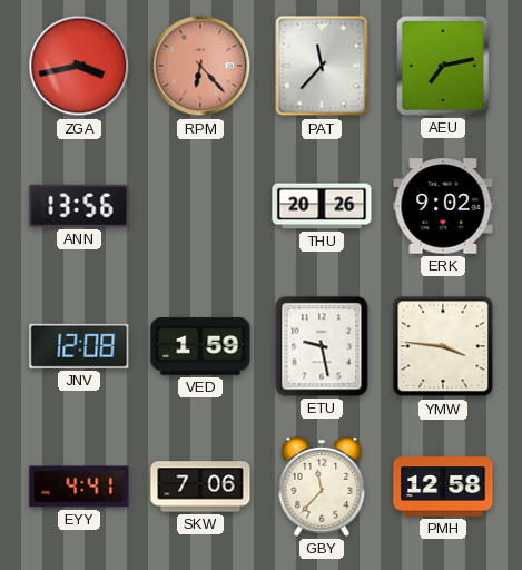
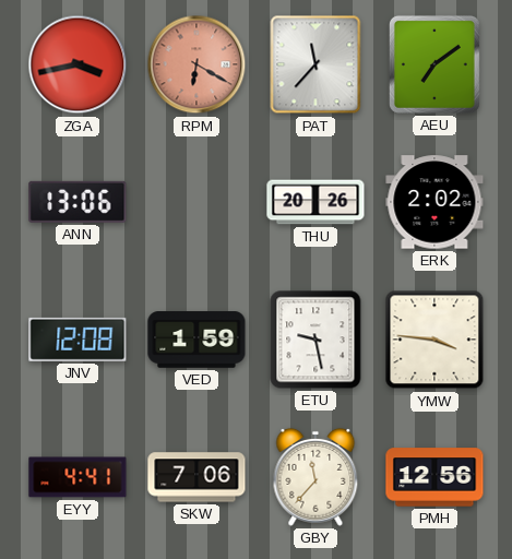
RPM: 6:23 -> 6:20 (197, 64)
AEU: 7:13 -> 7:09 (434, 64)
ANN: 13:56 -> 13:06 (78, 202)
ERK: 9:02 -> 2:02 (434, 202)
PMH: 12:58 -> 12:56 (434, 477)
